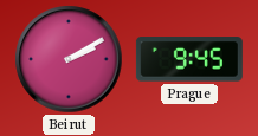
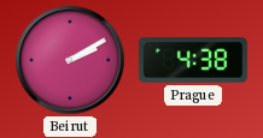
Prague: 9:45 -> 4:38 (193, 60)
